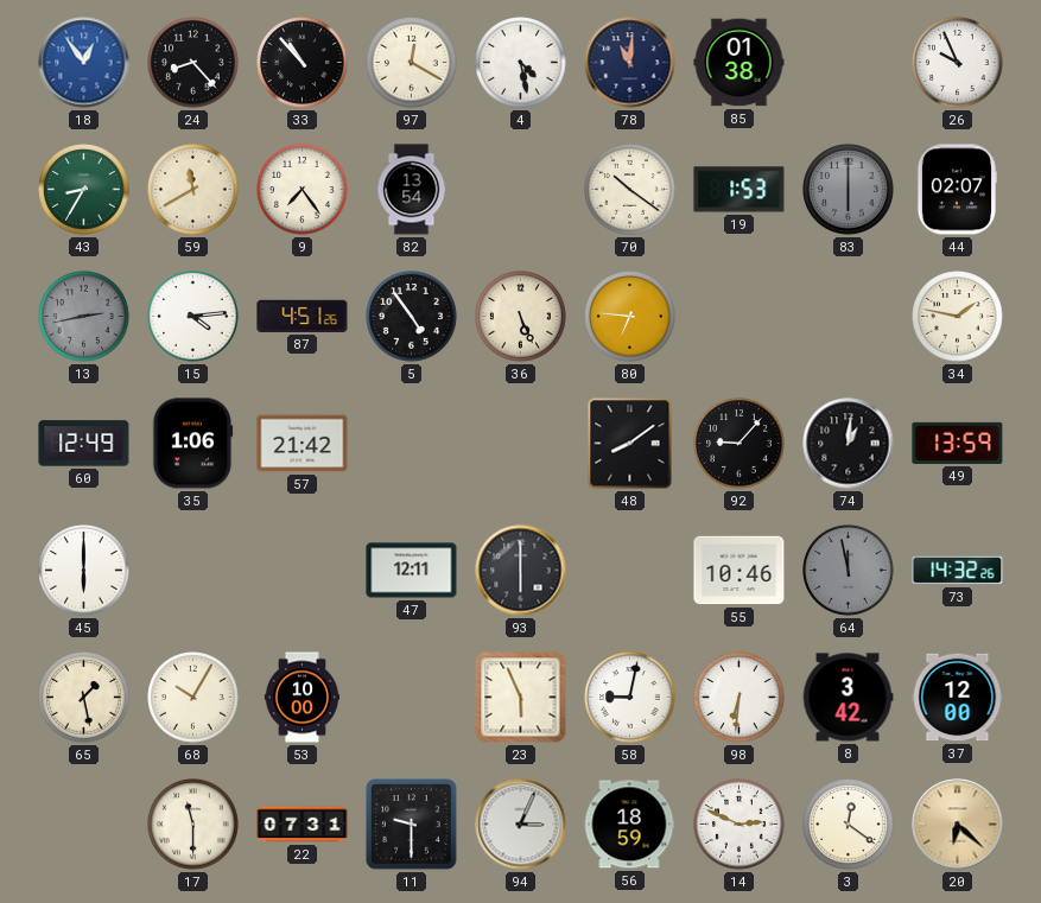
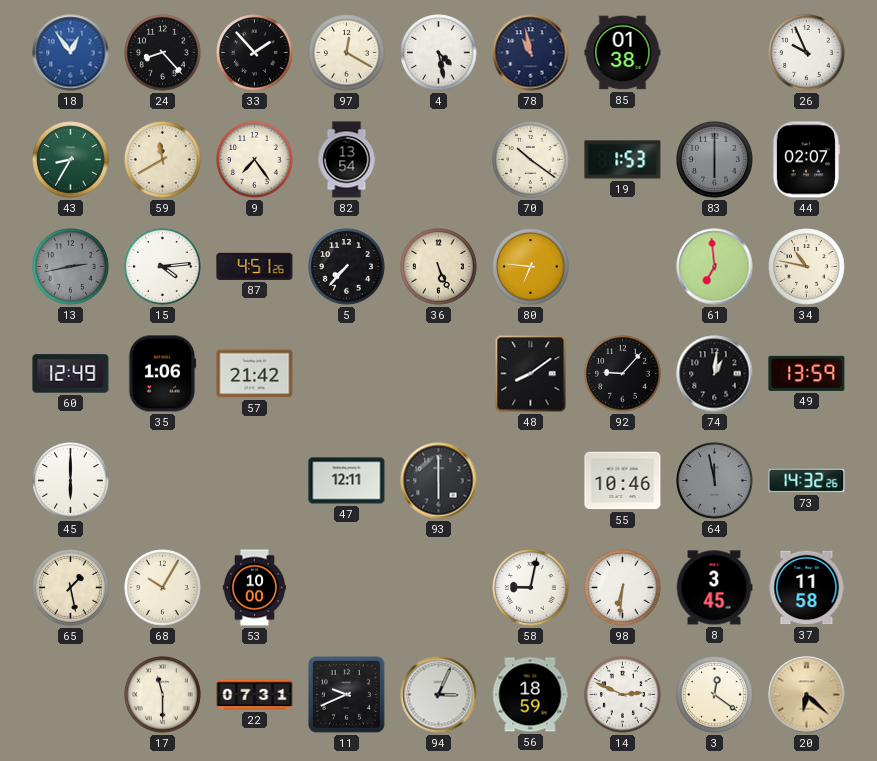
33: 10:53 -> 1:53 (255, 53)
78: 11:01 -> 10:58 (531, 53)
5: 4:54 -> 7:37 (347, 267)
61: none -> 6:59 (715, 267)
34: 1:47 -> 10:47 (807, 267)
23: 5:56 -> none (521, 698)
8: 3:42 -> 3:45 (714, 588)
37: 12:00 -> 11:58 (807, 588)
11: 9:30 -> 9:41 (346, 694)
